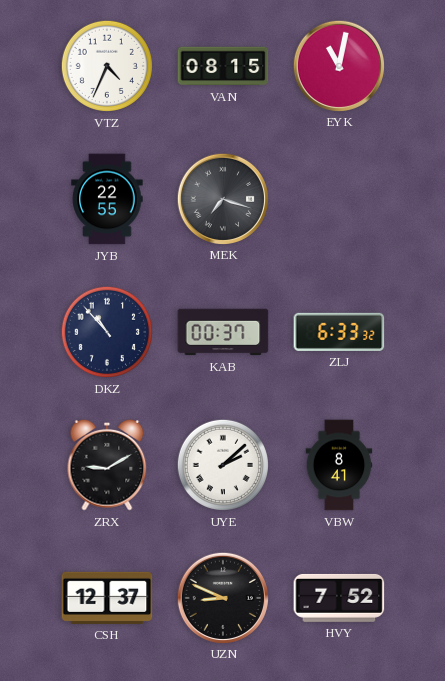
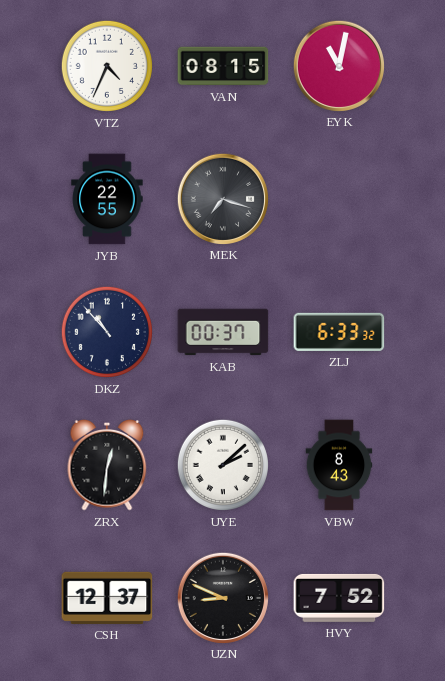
ZRX: 9:10 -> 12:31 (107, 465)
VBW: 8:41 -> 8:43 (339, 465)
